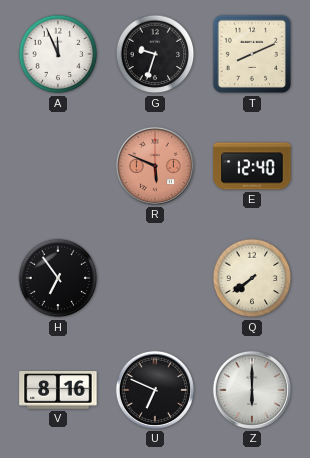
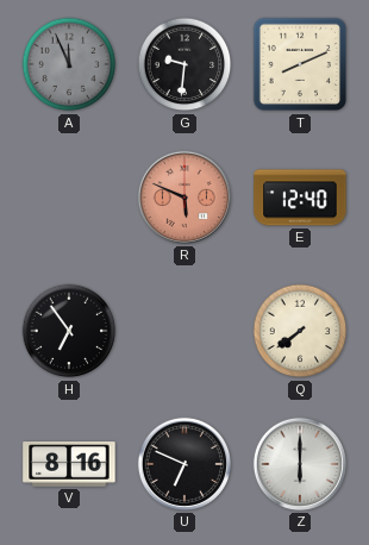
A dial: white -> grey (69, 64)
G: 9:33 -> 9:31 (185, 64)
